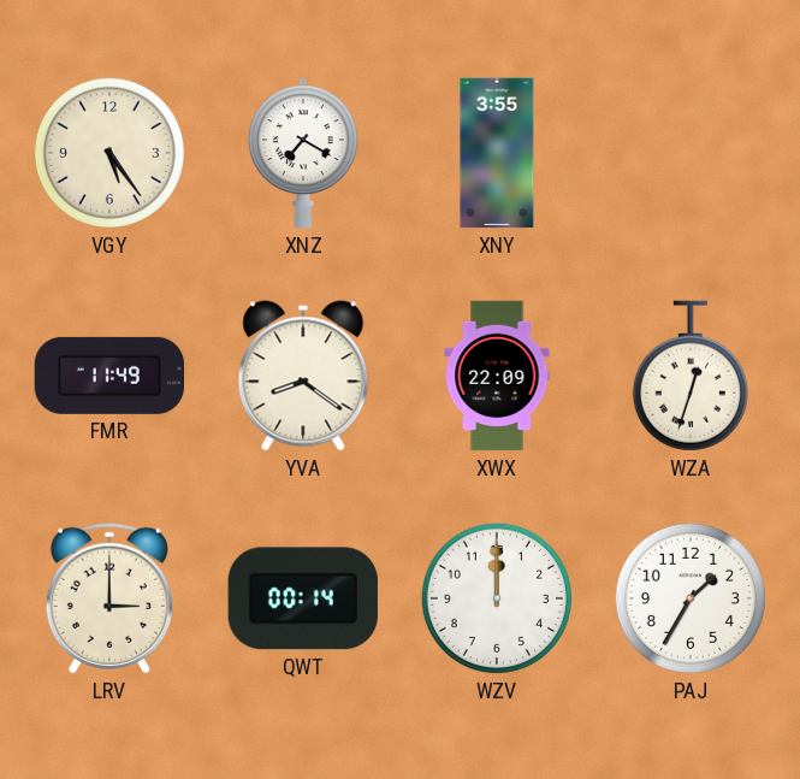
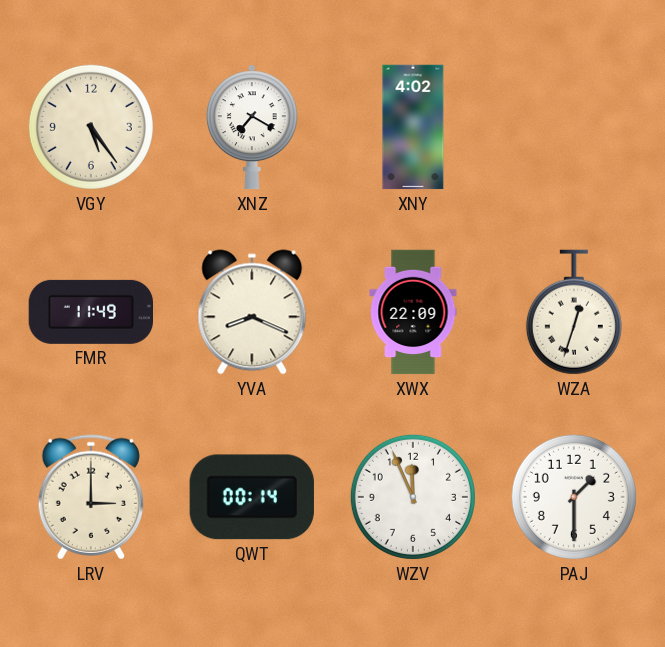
XNY: 3:55 -> 4:02 (413, 127)
YVA: 8:21 -> 8:19 (252, 312)
WZV: 12:00 -> 11:56 (413, 497)
PAJ: 1:35 -> 1:30 (574, 497)
